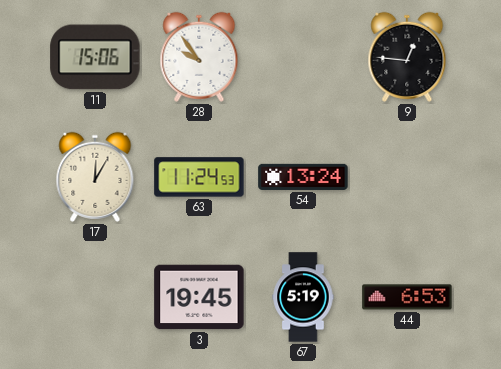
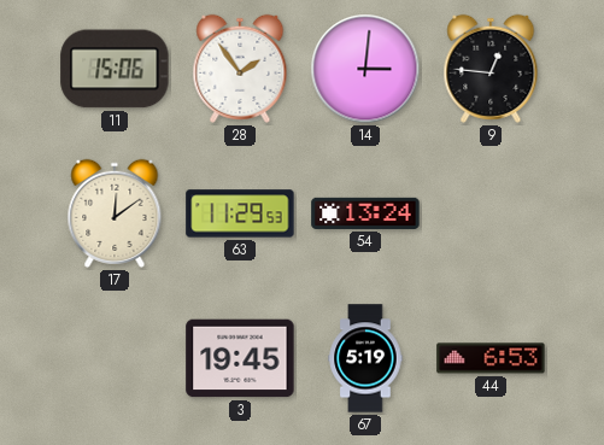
28: 9:54 -> 1:54 (240, 69)
14: none -> 3:01 (365, 69)
17: 12:05 -> 12:09 (115, 213)
63: 11:24 -> 11:29 (240, 213)
